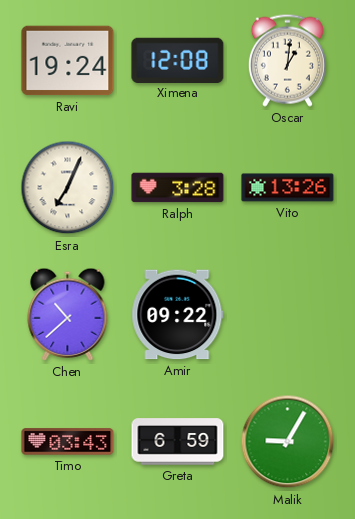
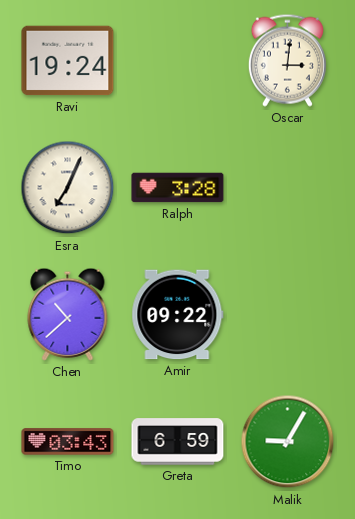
Ximena: 12:08 -> none (178, 60)
Oscar: 1:01 -> 3:01 (287, 60)
Vito: 13:26 -> none (288, 188)
